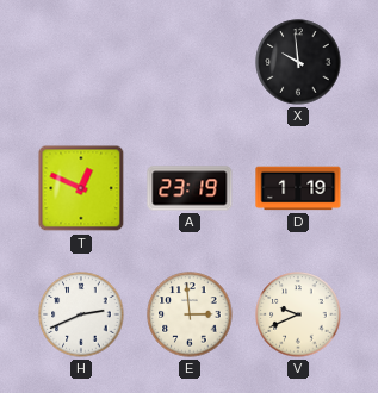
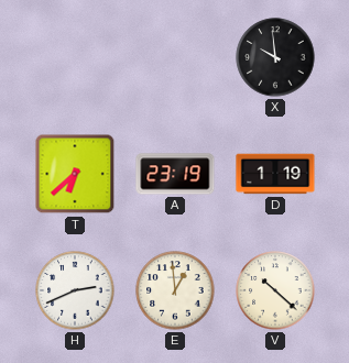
T: 12:49 -> 6:38 (75, 174)
E: 2:59 -> 12:59 (175, 290)
V: 9:41 -> 10:22 (275, 290)
